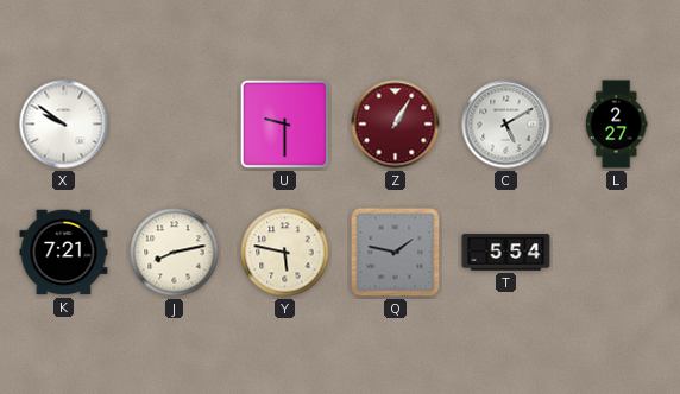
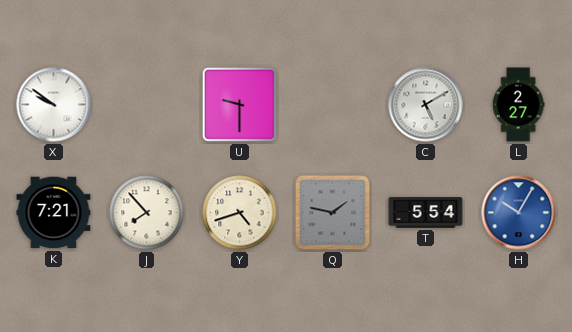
Z: 1:05 -> none (396, 125)
J: 8:13 -> 7:53 (147, 213)
Y: 5:47 -> 4:42 (240, 213)
H: none -> 10:05 (519, 213)
